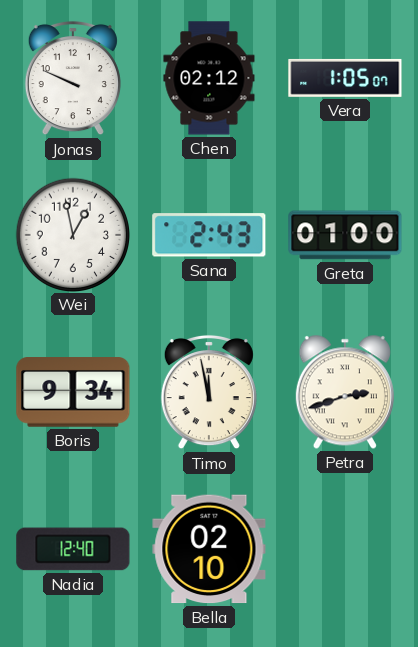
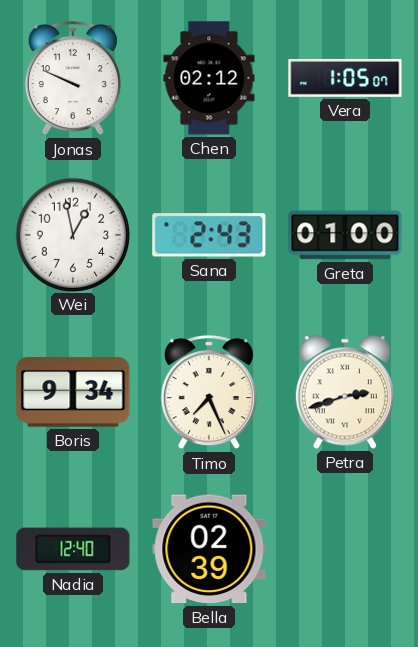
Timo: 11:58 -> 7:26 (209, 392)
Bella: 02:10 -> 02:39 (209, 549)
